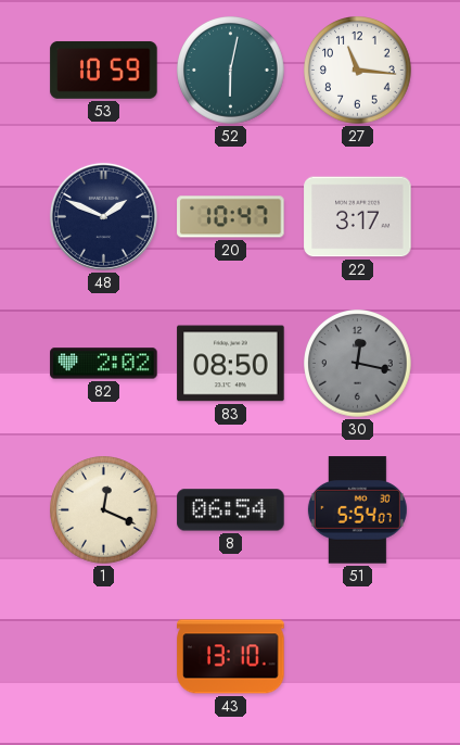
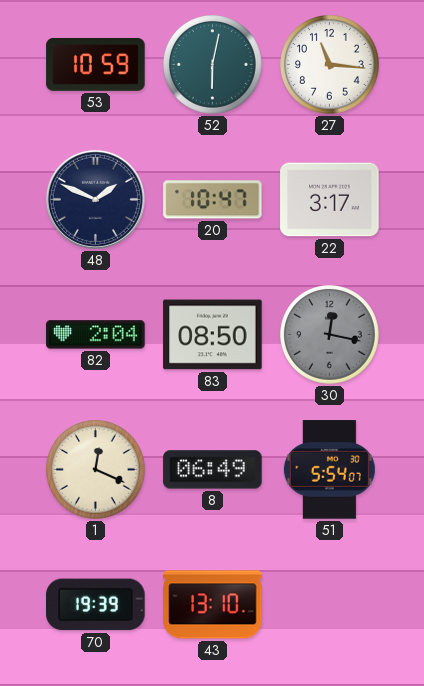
82: 2:02 -> 2:04 (96, 335)
8: 06:54 -> 06:49 (213, 470)
70: none -> 19:39 (96, 605)
